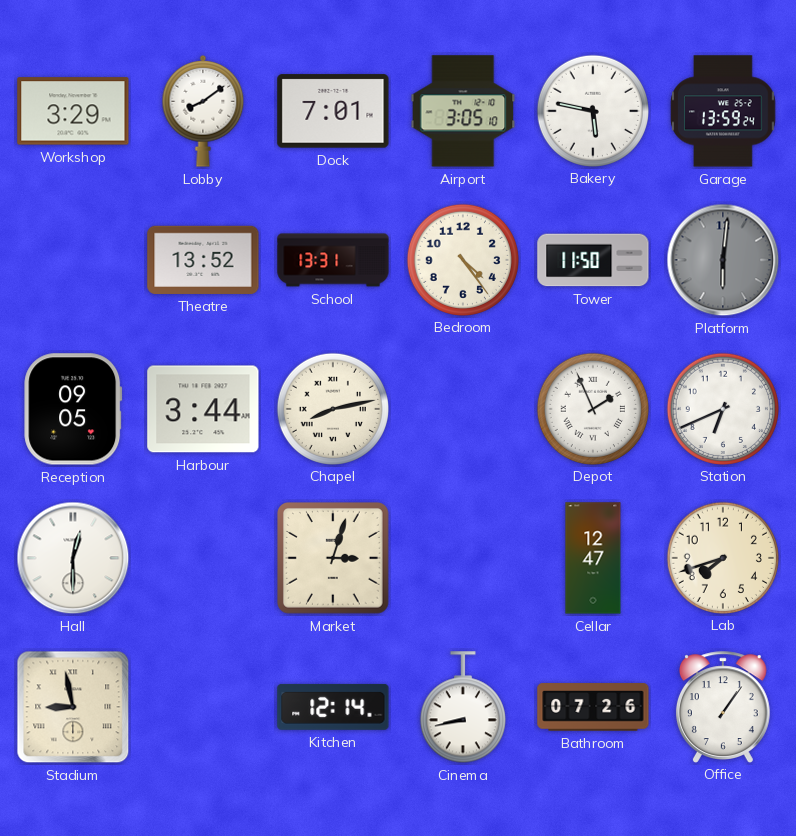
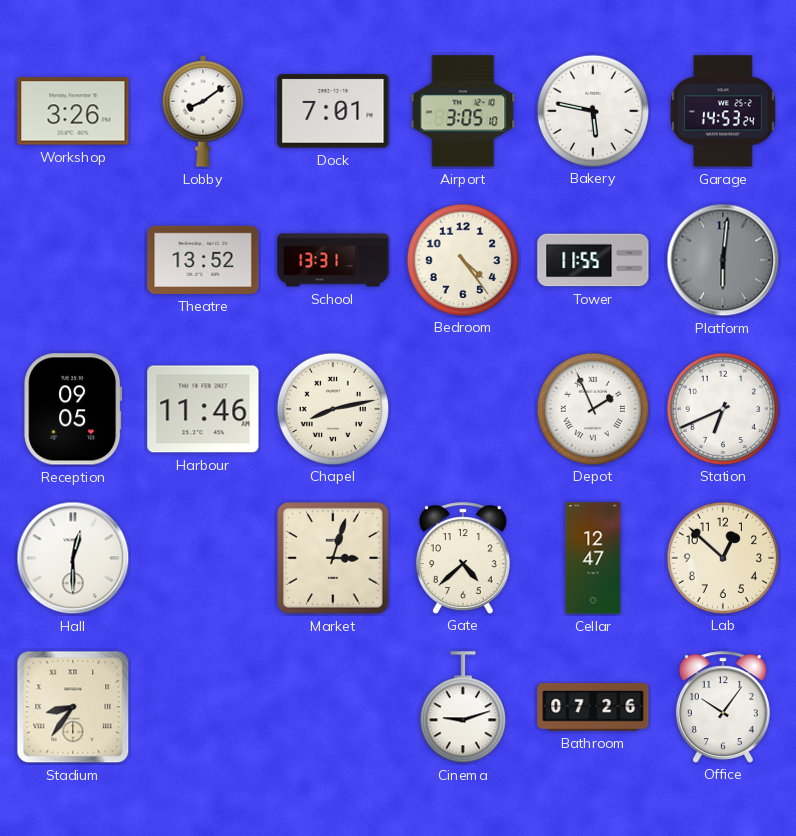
Workshop: 3:29 -> 3:26 (73, 111)
Garage: 13:59 -> 14:53 (723, 111)
Tower: 11:50 -> 11:55 (593, 260)
Harbour: 3:44 -> 11:46 (203, 409)
Gate: none -> 4:38 (463, 558)
Lab: 7:42 -> 12:52 (722, 557)
Stadium: 8:58 -> 8:36 (73, 707)
Kitchen: 12:14 -> none (333, 707)
Cinema: 8:43 -> 9:12 (463, 708)
Office: 1:06 -> 10:06 (723, 707)
